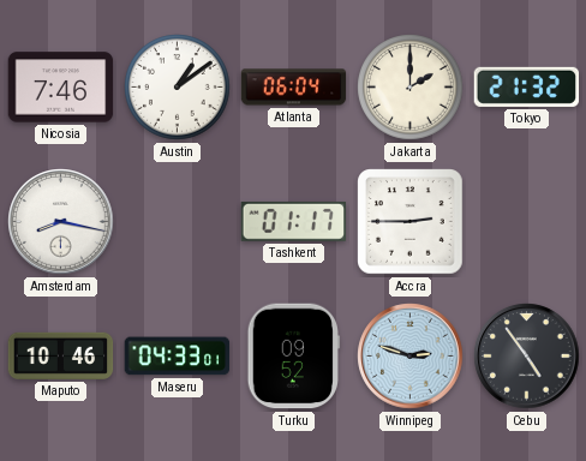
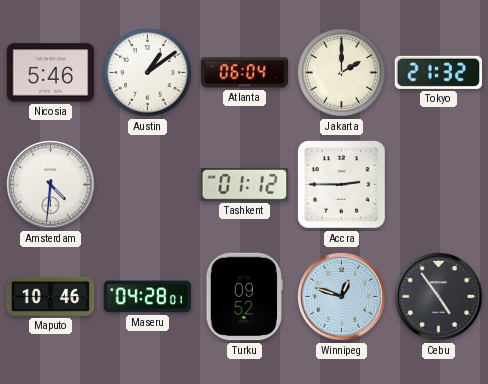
Nicosia: 7:46 -> 5:46 (51, 73)
Amsterdam: 8:17 -> 4:31 (51, 185)
Tashkent: 01:17 -> 01:12 (245, 184)
Maseru: 04:33 -> 04:28 (148, 297)
Winnipeg: 2:48 -> 12:48 (342, 297)
